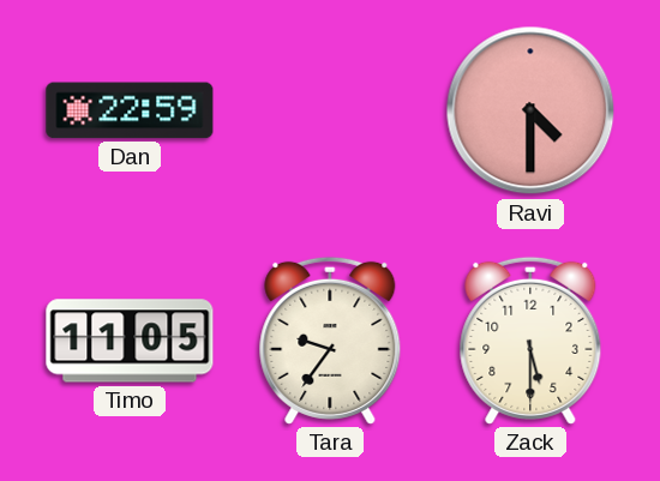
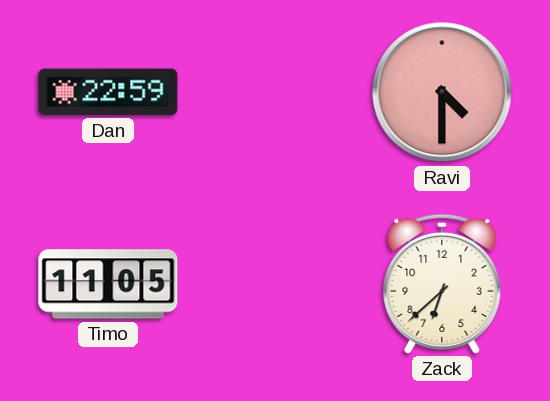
Tara: 9:36 -> none (330, 341)
Zack: 5:30 -> 6:38 (442, 284)
